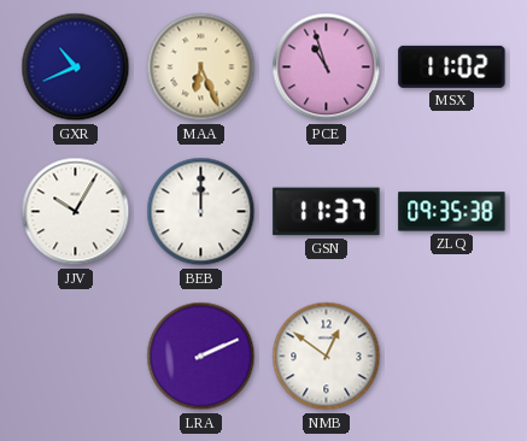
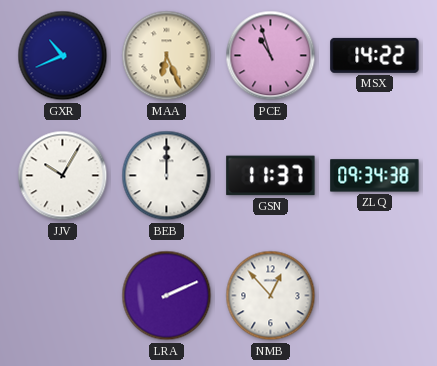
MSX: 11:02 -> 14:22 (375, 55)
ZLQ: 09:35 -> 09:34 (375, 176)
NMB: 12:51 -> 12:53 (271, 296)
